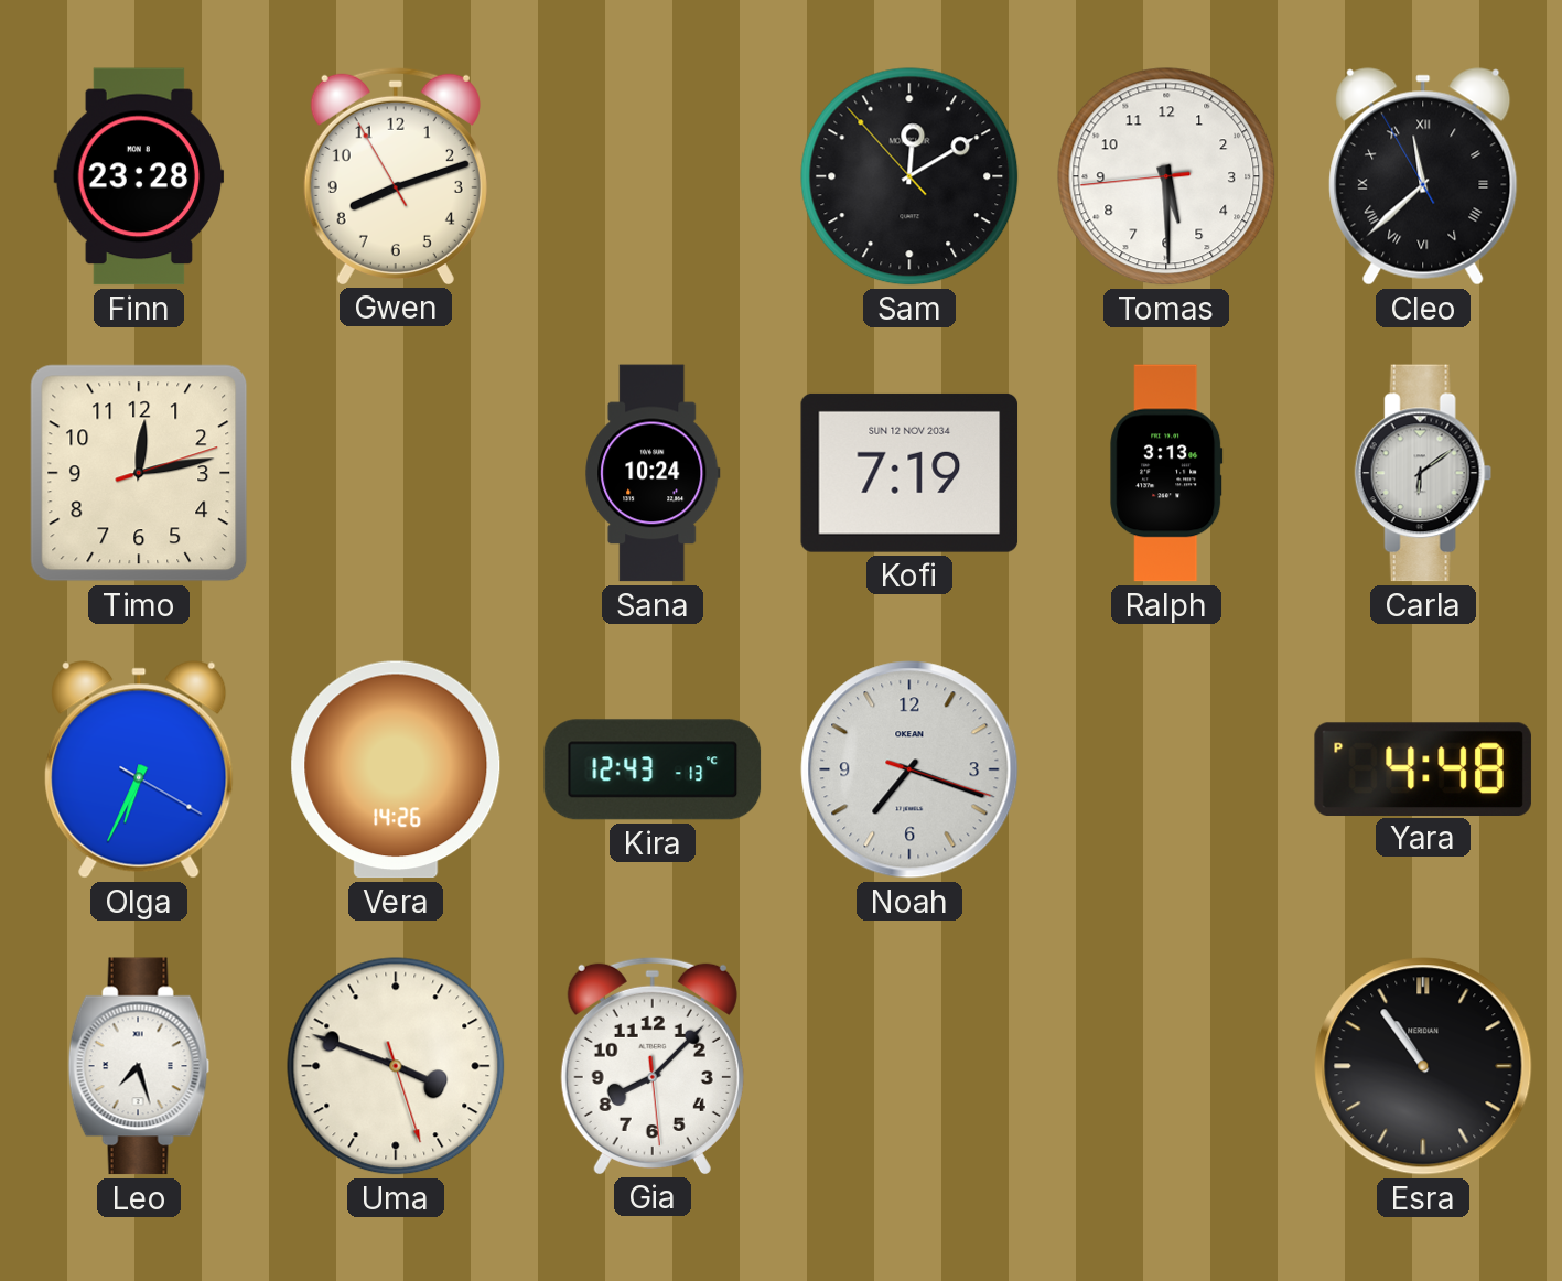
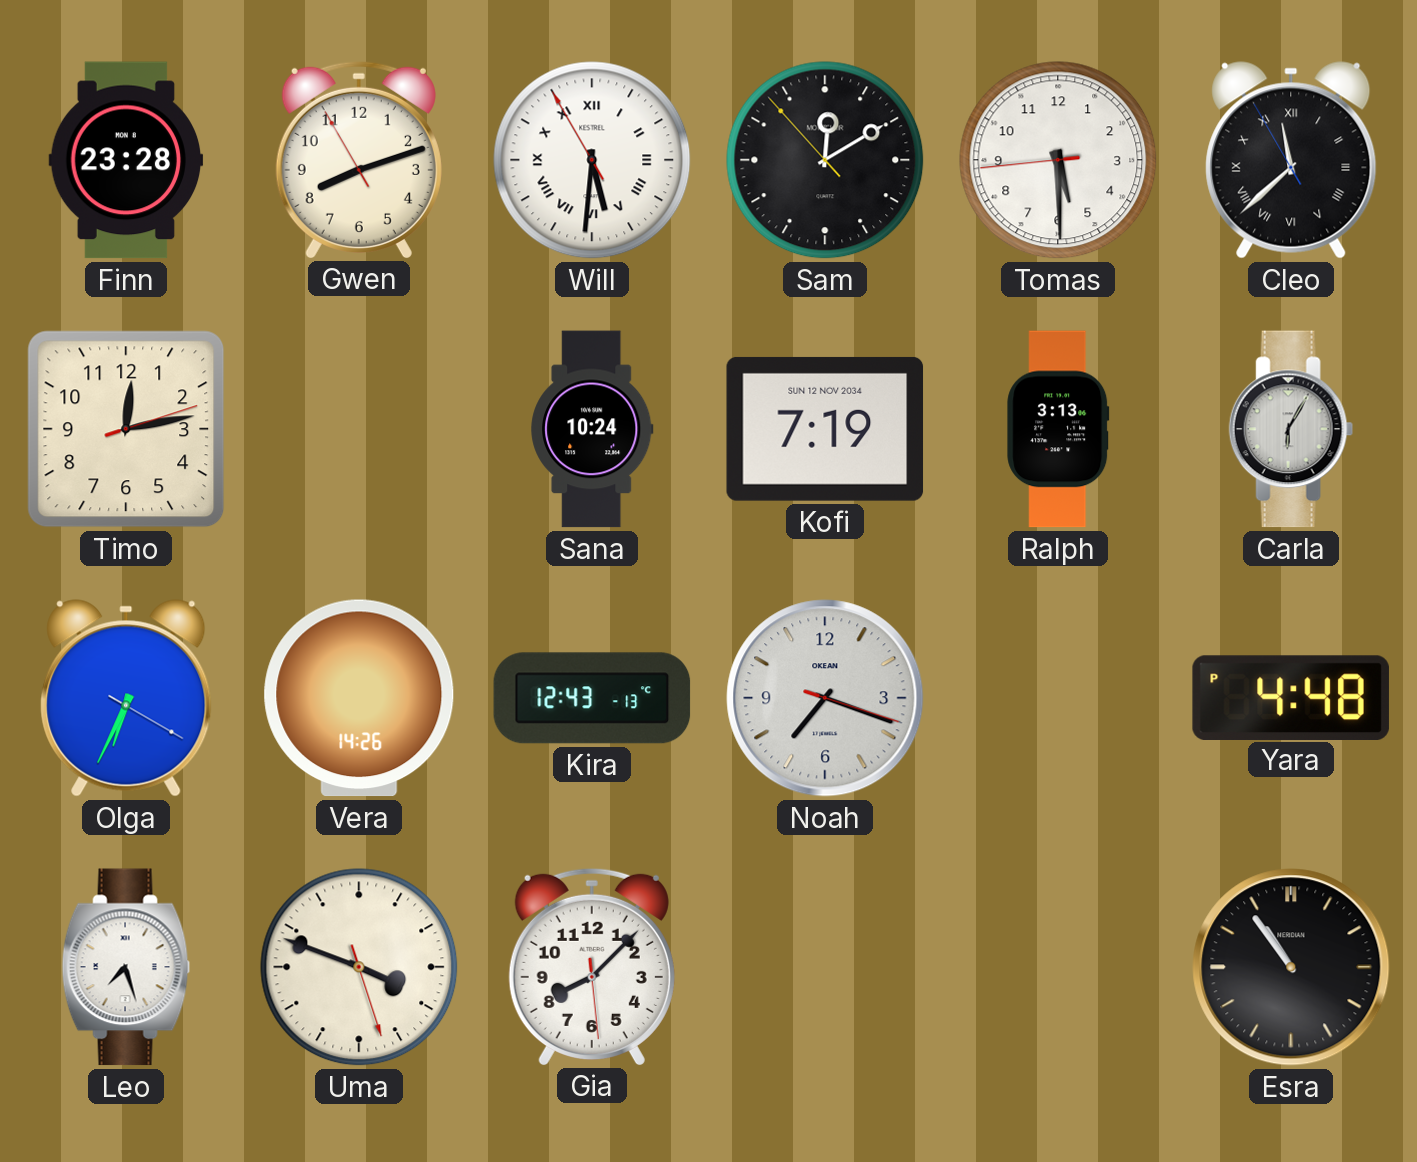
Will: none -> 5:30 (592, 160)
Carla: 6:09 -> 6:05 (1291, 429)
